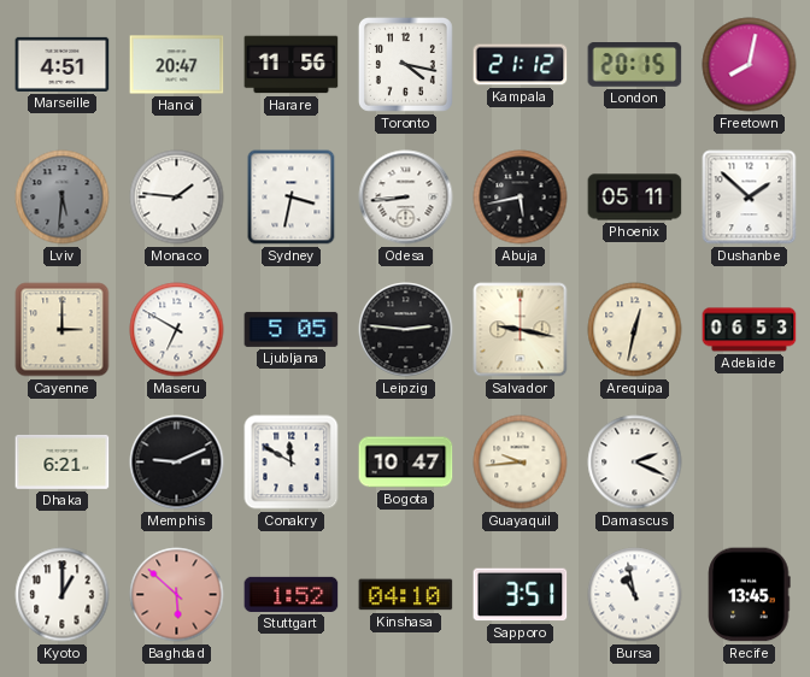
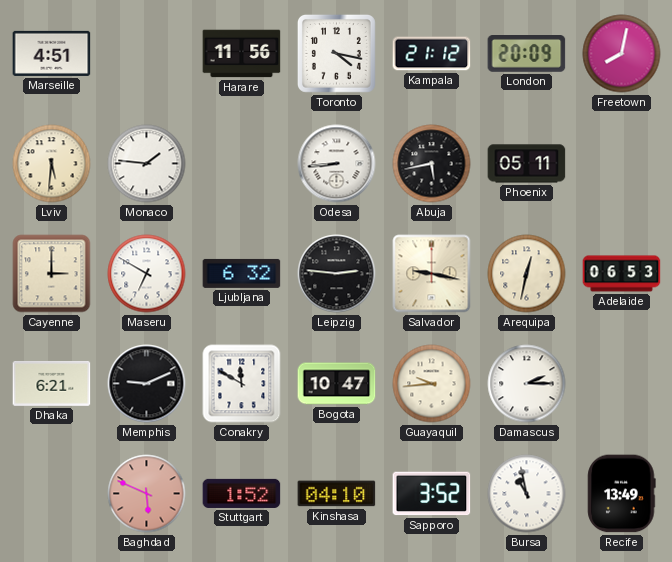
Hanoi: 20:47 -> none (177, 65)
London: 20:15 -> 20:09 (527, 54)
Lviv dial: grey -> cream (52, 164)
Sydney: 3:32 -> none (292, 198)
Dushanbe: 1:52 -> none (750, 198)
Ljubljana: 5:05 -> 6:32 (242, 273)
Damascus: 2:19 -> 2:15 (527, 384)
Kyoto: 1:00 -> none (63, 595)
Baghdad: 5:52 -> 5:49 (147, 494)
Sapporo: 3:51 -> 3:52 (432, 494)
Recife: 13:45 -> 13:49 (622, 494)
